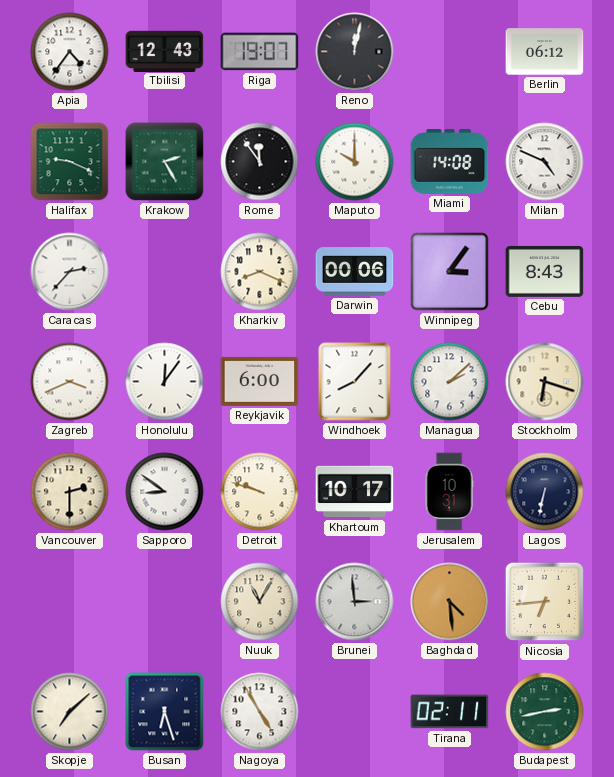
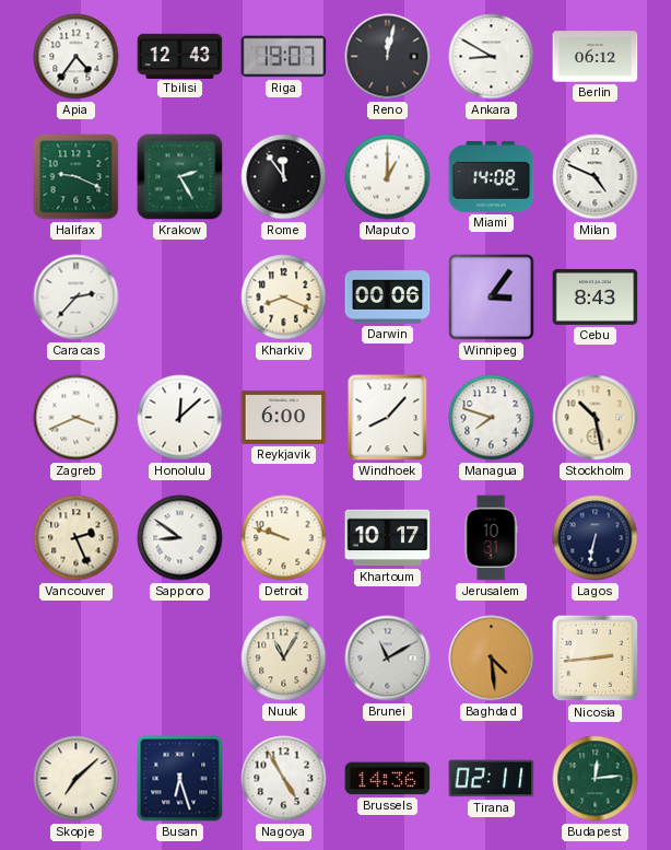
Ankara: none -> 8:50 (492, 57)
Maputo: 10:00 -> 1:00 (388, 177)
Honolulu: 12:06 -> 12:08 (180, 418)
Managua: 2:08 -> 7:48 (492, 418)
Stockholm: 6:18 -> 10:28 (596, 418)
Vancouver: 2:30 -> 2:26 (76, 538)
Brunei: 2:59 -> 11:10 (388, 659)
Nicosia: 6:44 -> 2:44 (596, 659)
Brussels: none -> 14:36 (388, 779)
Budapest: 2:43 -> 12:14 (596, 779)
